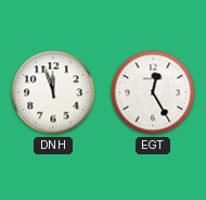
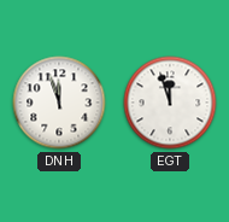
EGT: 12:25 -> 11:57 (170, 103)
